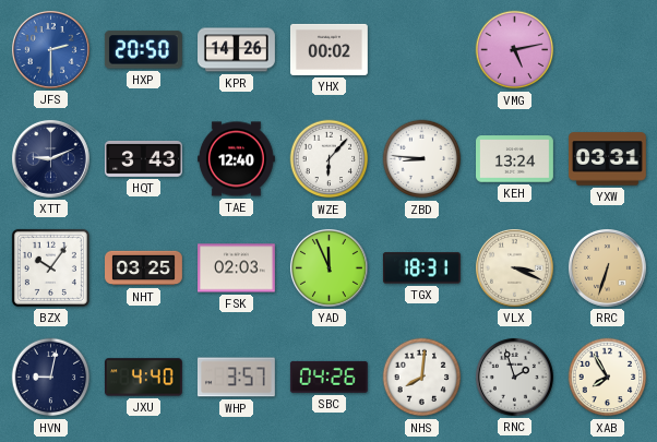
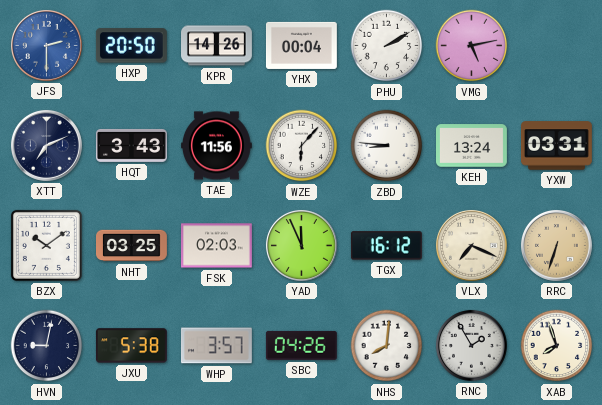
YHX: 00:02 -> 00:04 (301, 45)
PHU: none -> 2:10 (387, 46)
XTT: 9:11 -> 7:11 (46, 145)
TAE: 12:40 -> 11:56 (216, 146)
BZX: 10:06 -> 10:09 (46, 245)
TGX: 18:31 -> 16:12 (386, 246)
VLX: 3:19 -> 7:19 (471, 245)
JXU: 4:40 -> 5:38 (131, 346)
RNC: 1:57 -> 1:55 (471, 345)
XAB: 7:55 -> 7:57 (557, 346)
